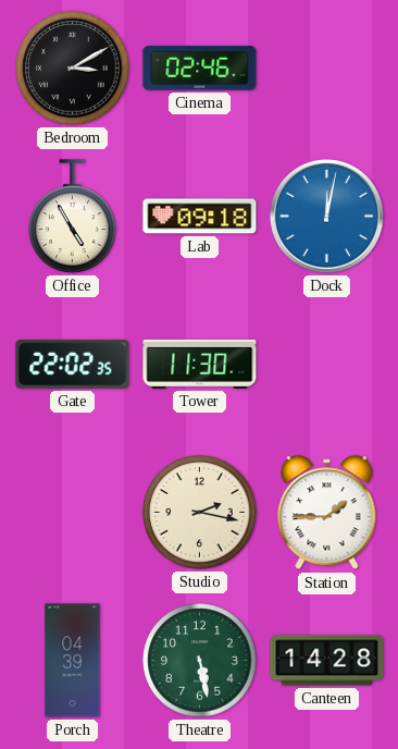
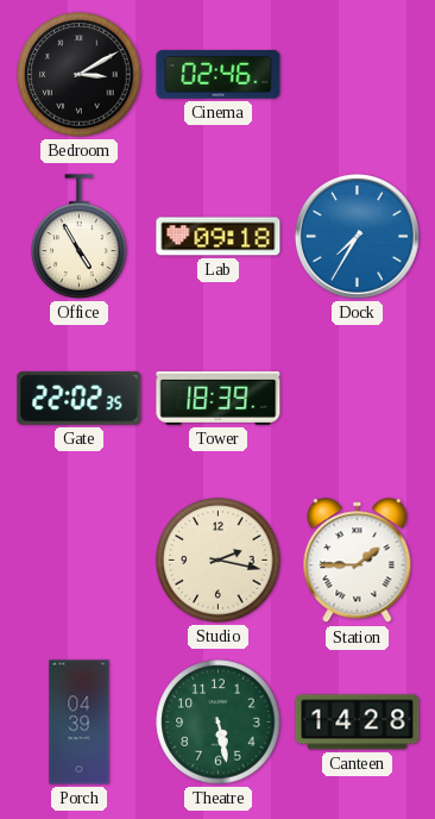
Dock: 12:02 -> 7:35 (357, 236)
Tower: 11:30 -> 18:39 (219, 398)
